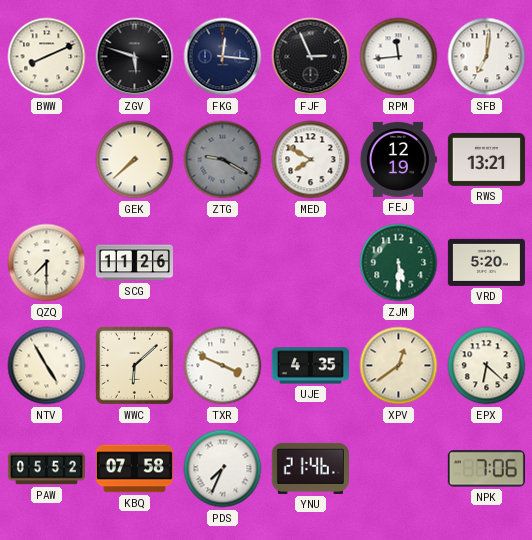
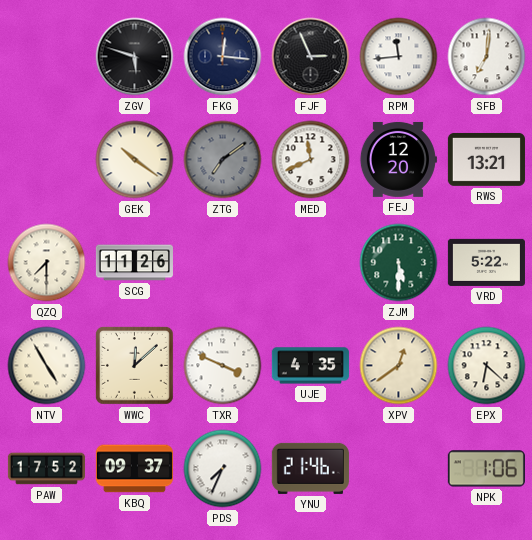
BWW: 8:11 -> none (47, 57)
GEK: 7:38 -> 10:21 (135, 160)
ZTG: 9:20 -> 7:09 (223, 160)
MED: 7:50 -> 11:41 (311, 160)
FEJ: 12:19 -> 12:20 (398, 159)
VRD: 5:20 -> 5:22 (486, 262)
WWC: 6:08 -> 12:08 (134, 365)
PAW: 05:52 -> 17:52 (46, 469)
KBQ: 07:58 -> 09:37 (134, 469)
NPK: 7:06 -> 1:06 (486, 469)
